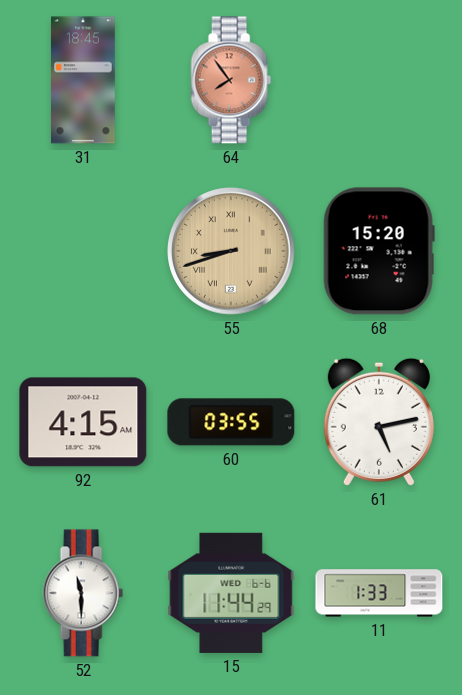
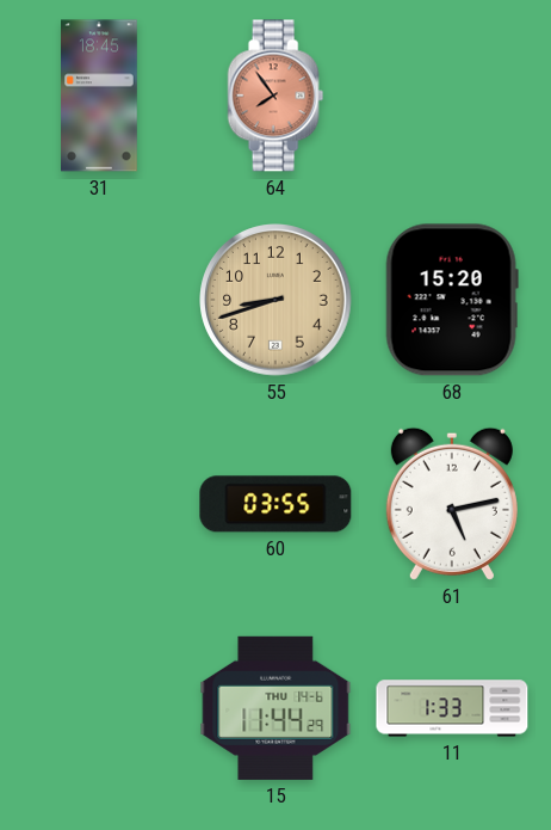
55 numerals: Roman -> Arabic (275, 300)
92: 4:15 -> none (83, 422)
52: 11:30 -> none (83, 593)
15 date: WED 6-6 -> THU 14-6 (275, 708)
